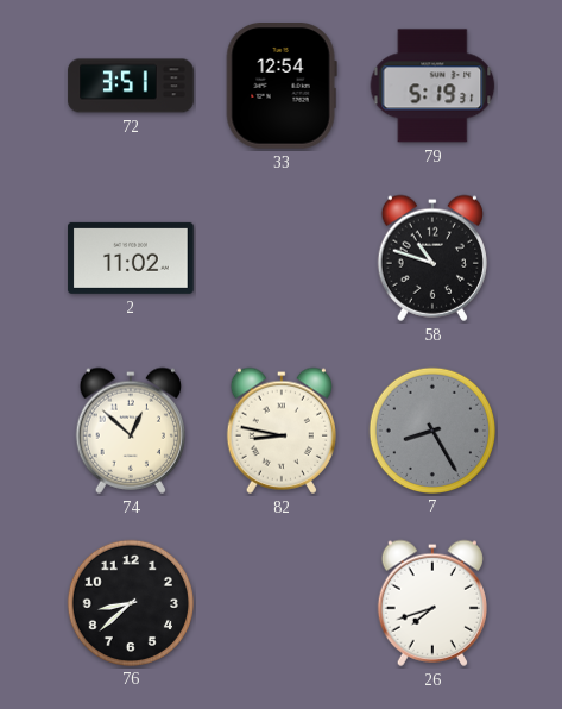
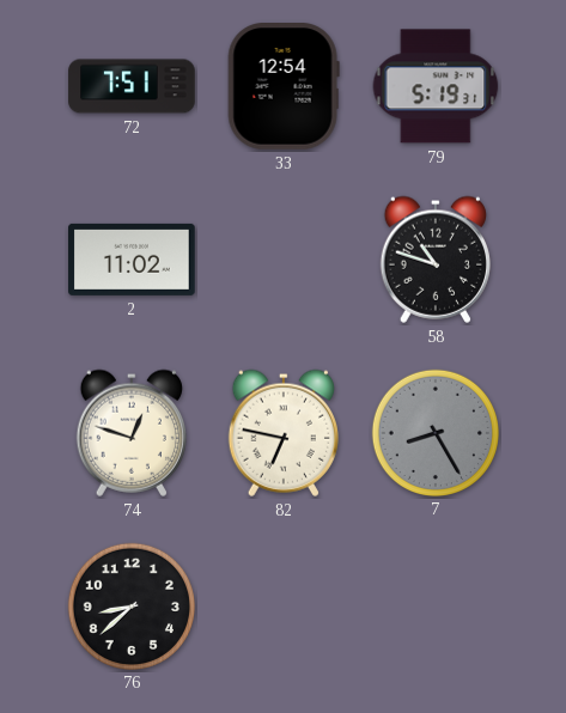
72: 3:51 -> 7:51 (132, 86)
74: 12:52 -> 12:48 (130, 433)
82: 8:47 -> 6:47 (282, 433)
26: 7:42 -> none (431, 603)
